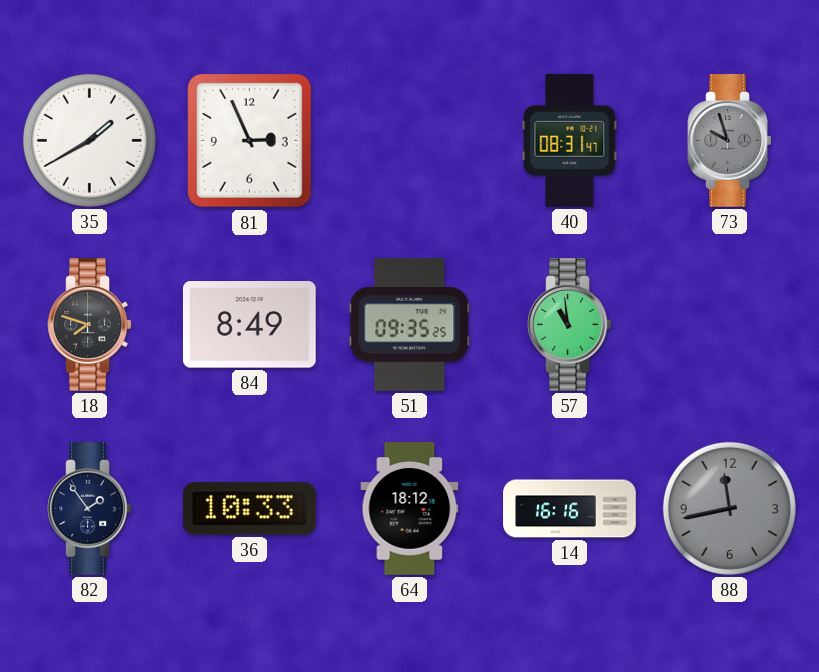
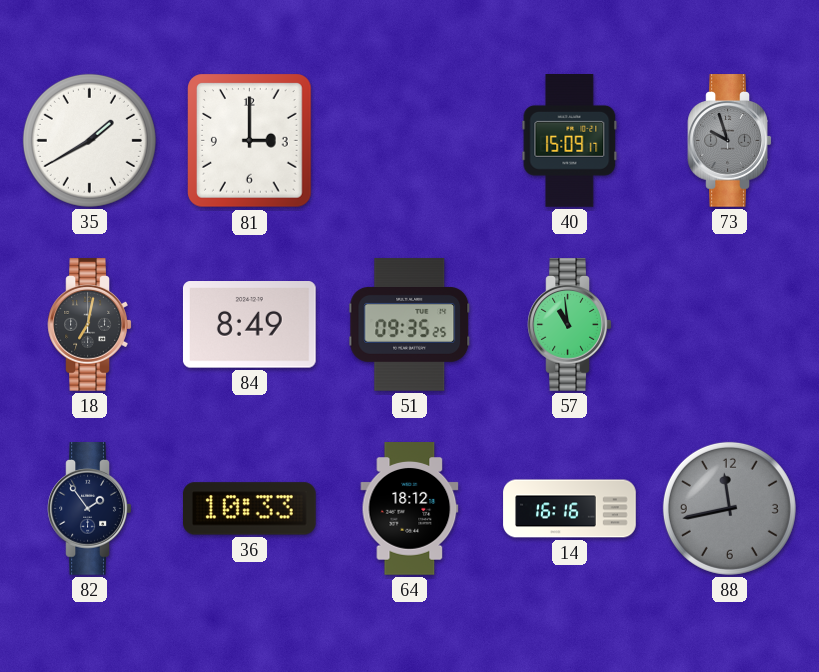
81: 2:56 -> 3:00 (250, 141)
40: 08:31 -> 15:09 (570, 141)
18: 7:48 -> 7:02 (90, 325)
